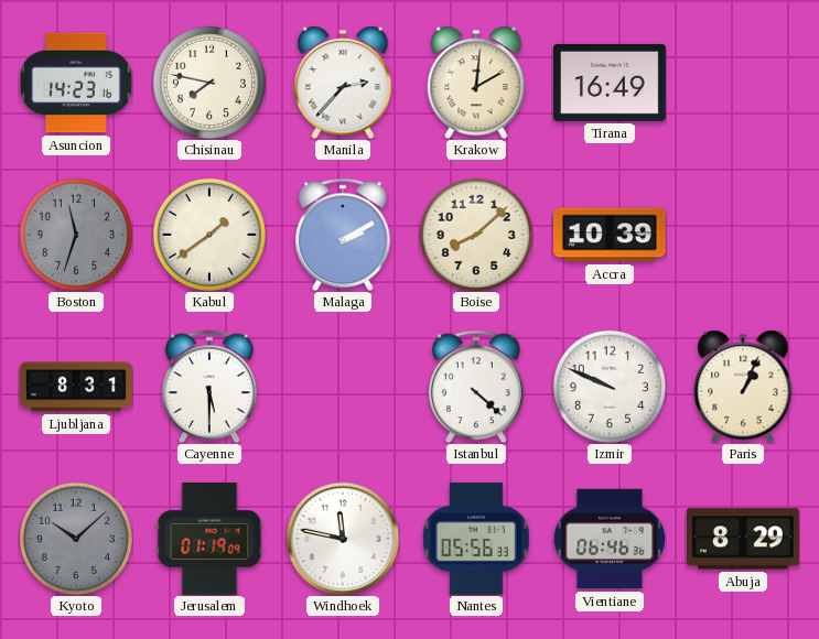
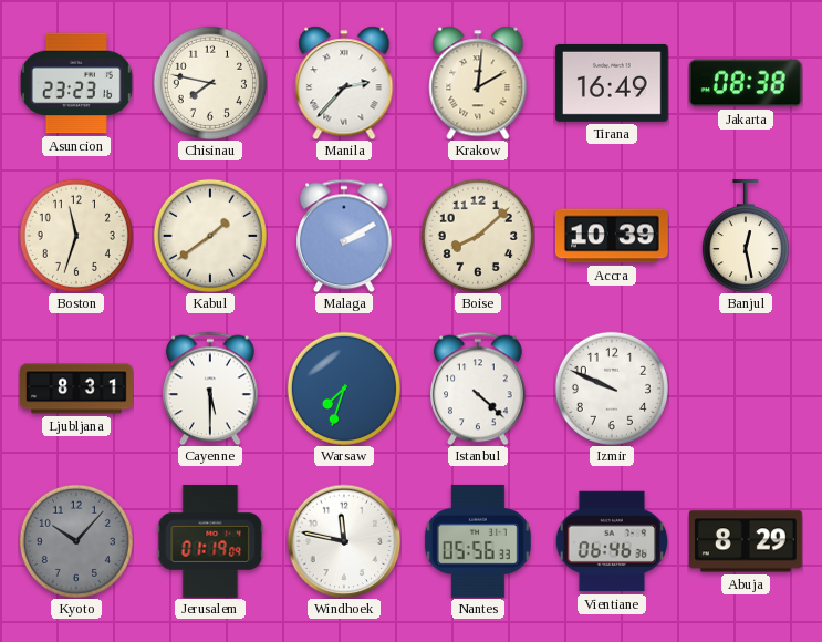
Asuncion: 14:23 -> 23:23 (76, 83)
Jakarta: none -> 08:38 (746, 83)
Boston dial: grey -> cream (76, 236)
Banjul: none -> 12:28 (746, 237)
Warsaw: none -> 7:33 (344, 389)
Paris: 1:04 -> none (743, 387)
Kyoto: 10:08 -> 10:07 (76, 541)
